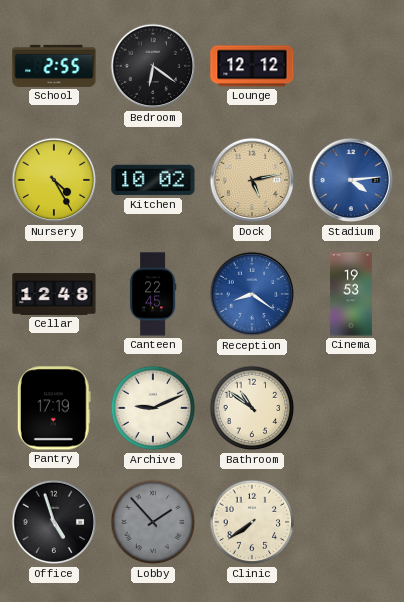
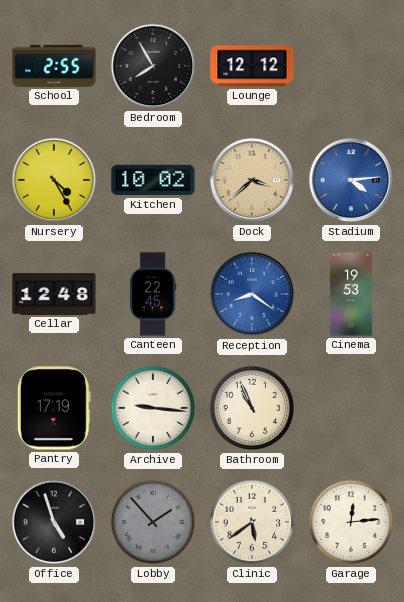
Bedroom: 6:21 -> 7:55 (153, 66)
Dock: 5:13 -> 3:38 (252, 180)
Archive: 9:11 -> 9:16 (153, 408)
Bathroom: 10:51 -> 10:56 (252, 408)
Clinic: 7:39 -> 5:39 (252, 522)
Garage: none -> 12:14 (351, 522)
